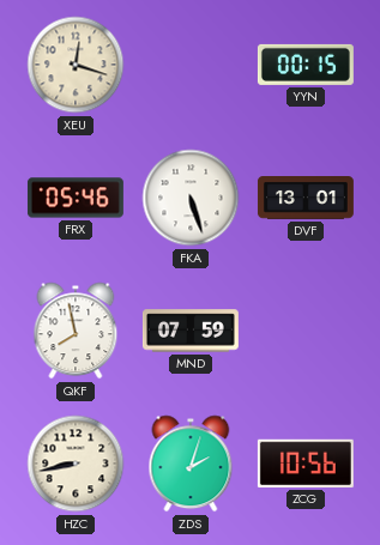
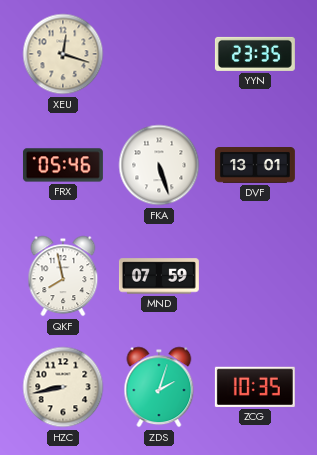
YYN: 00:15 -> 23:35 (255, 54)
ZCG: 10:56 -> 10:35 (255, 387)
